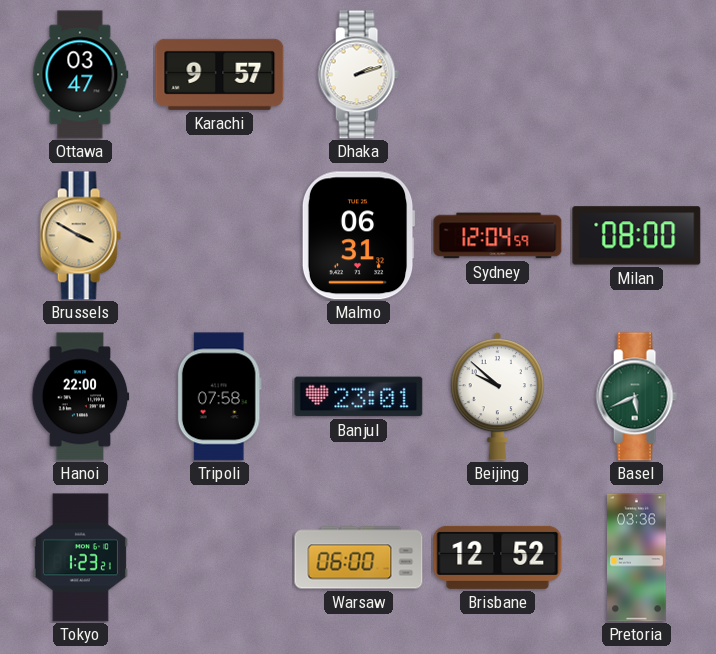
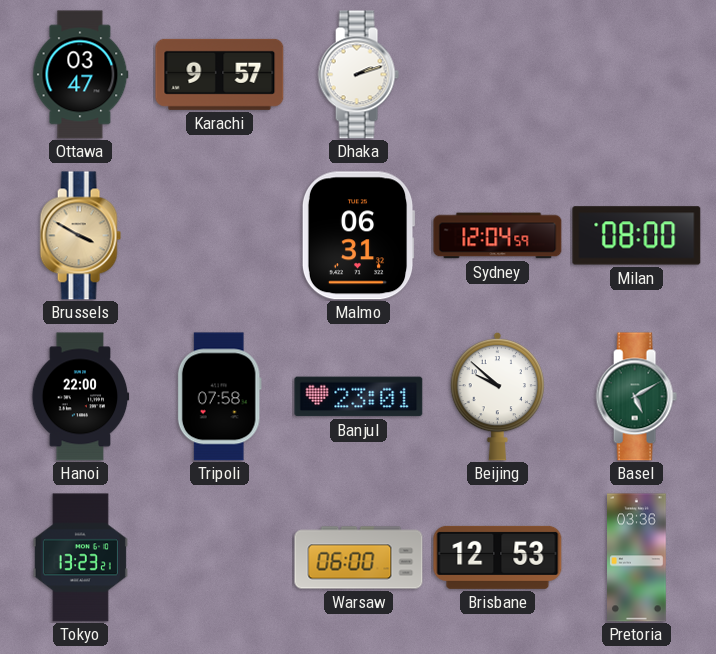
Basel: 5:41 -> 5:10 (636, 397)
Tokyo: 1:23 -> 13:23 (80, 558)
Brisbane: 12:52 -> 12:53 (498, 557)
